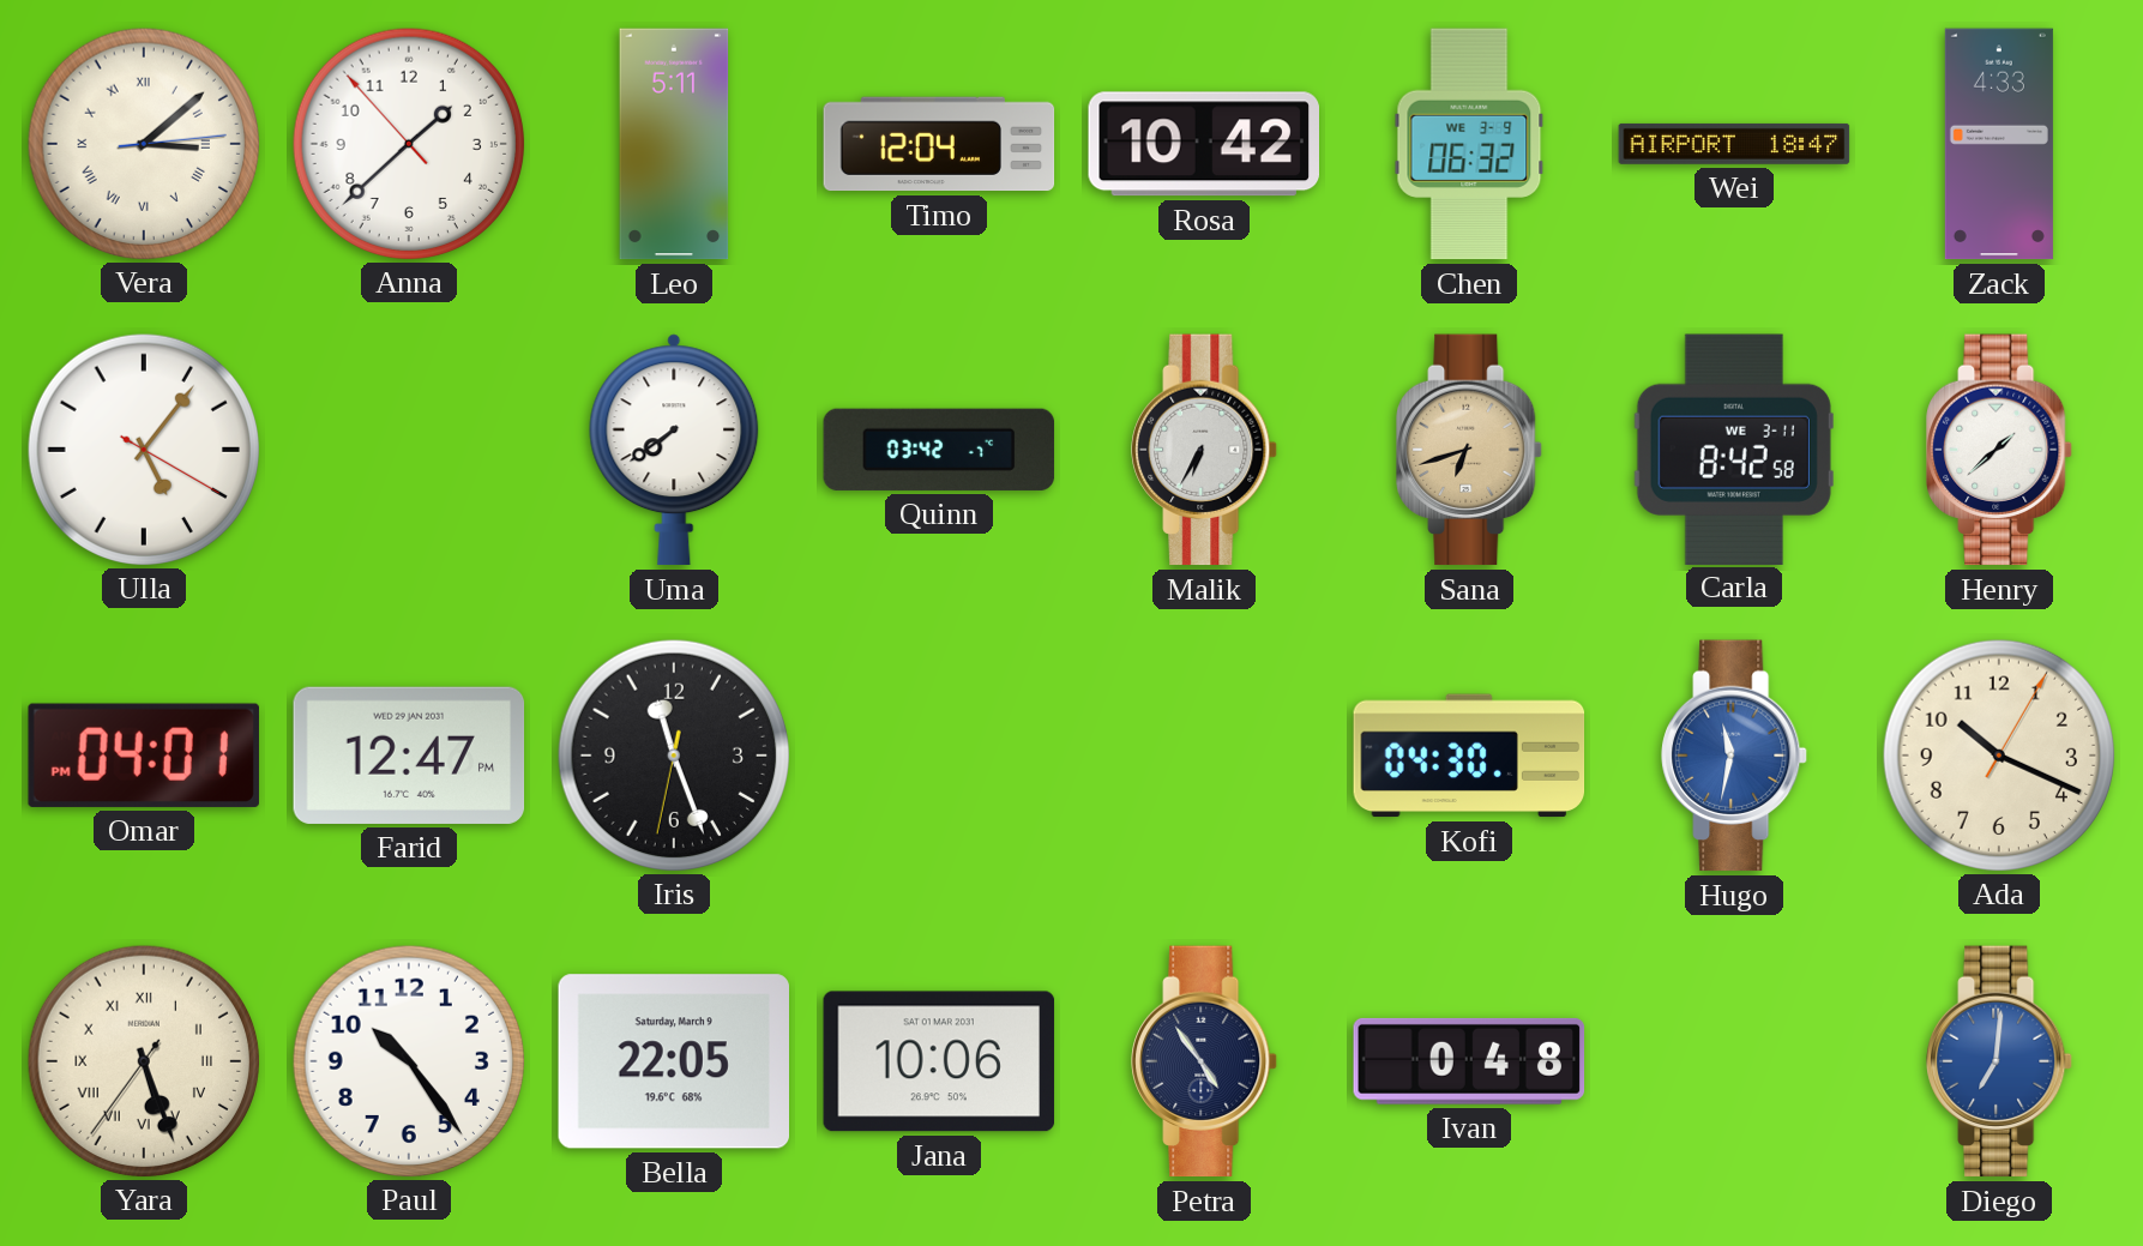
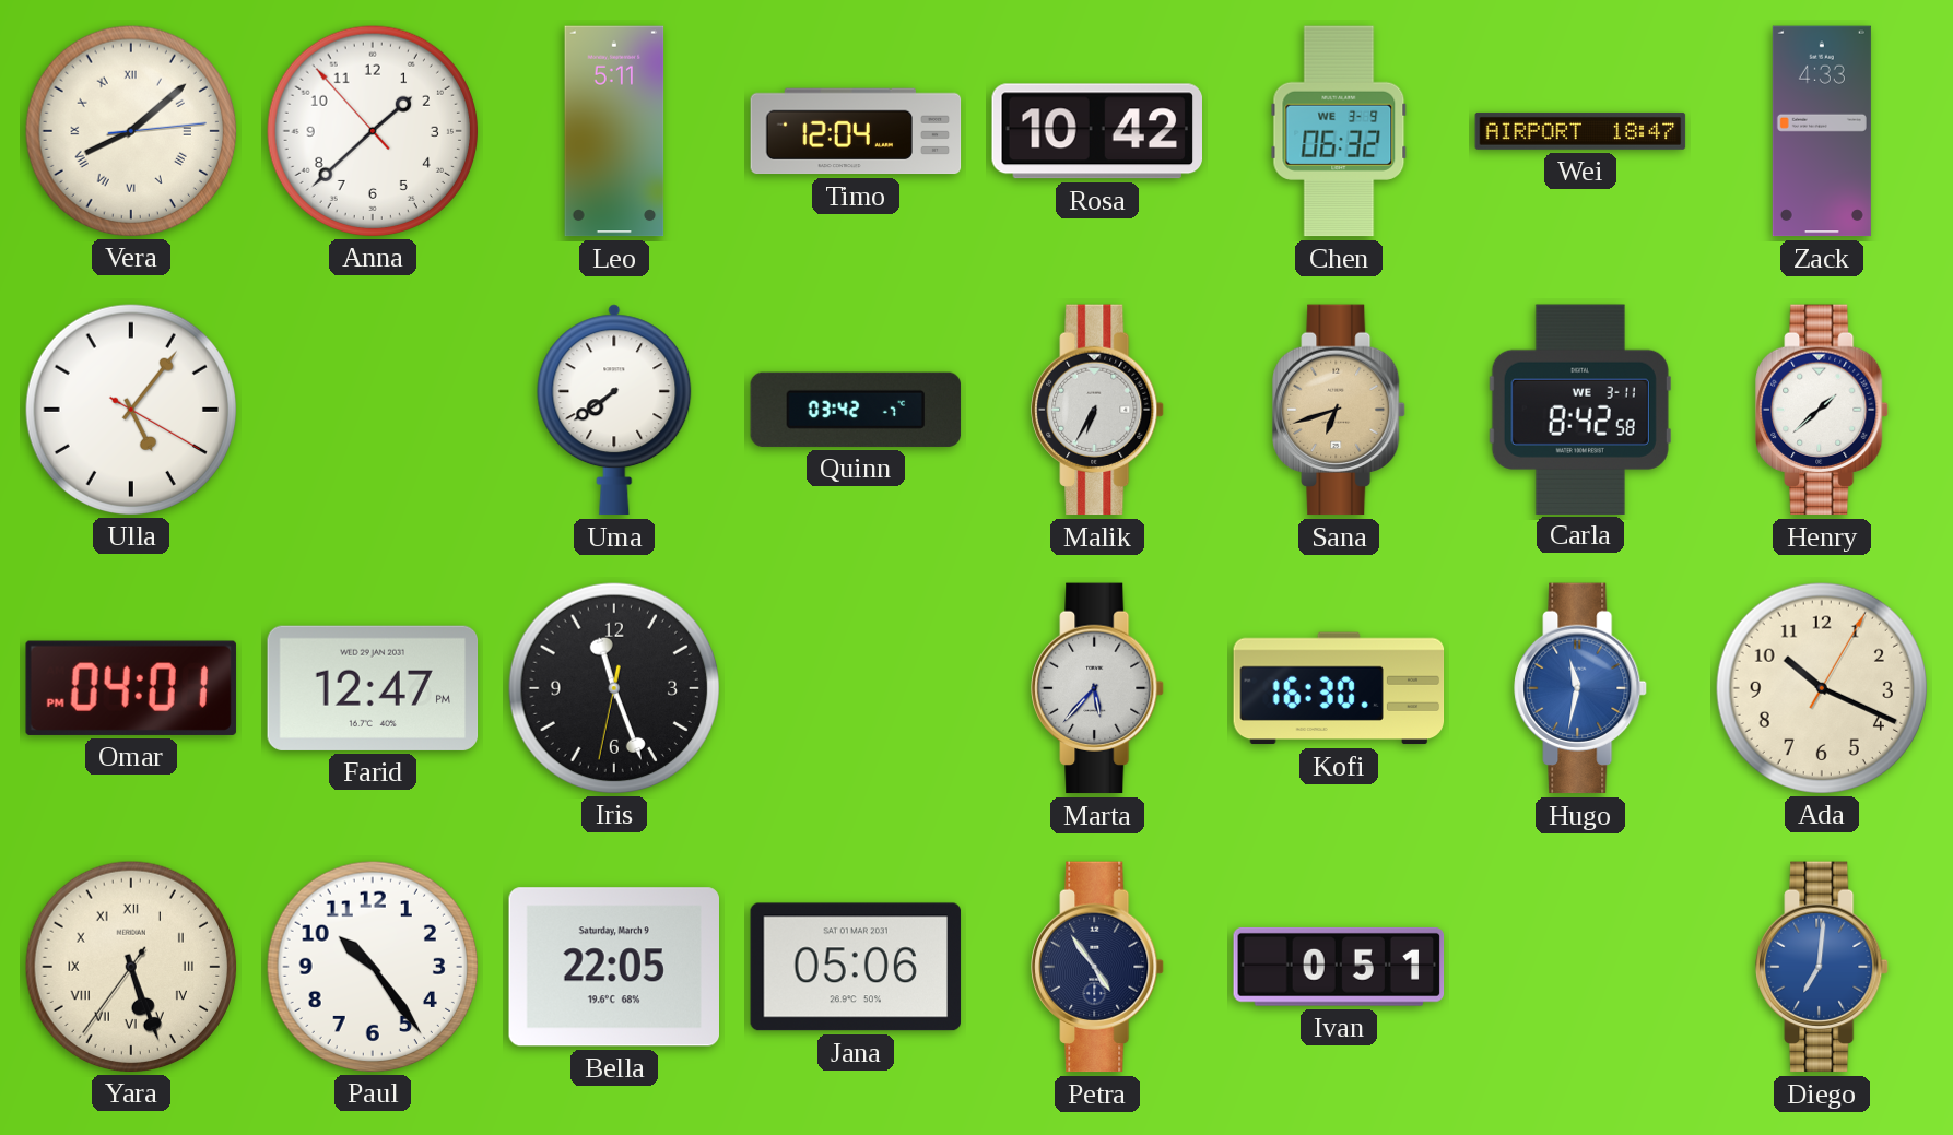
Vera: 3:08 -> 8:08 (130, 130)
Marta: none -> 5:37 (1097, 688)
Kofi: 04:30 -> 16:30 (1339, 688)
Jana: 10:06 -> 05:06 (856, 967)
Ivan: 0:48 -> 0:51 (1339, 967)
